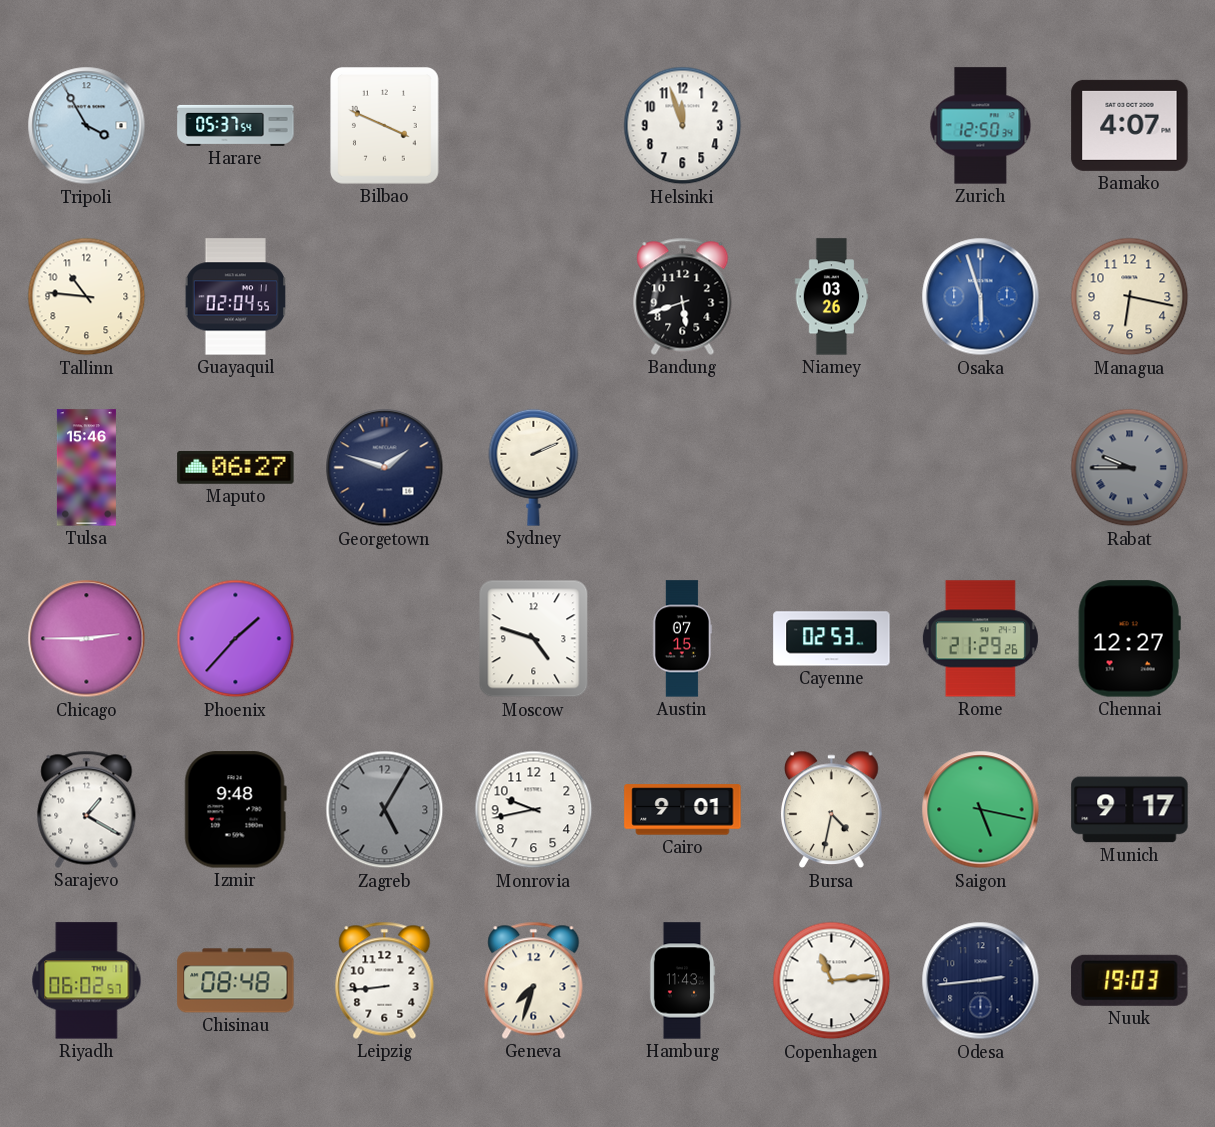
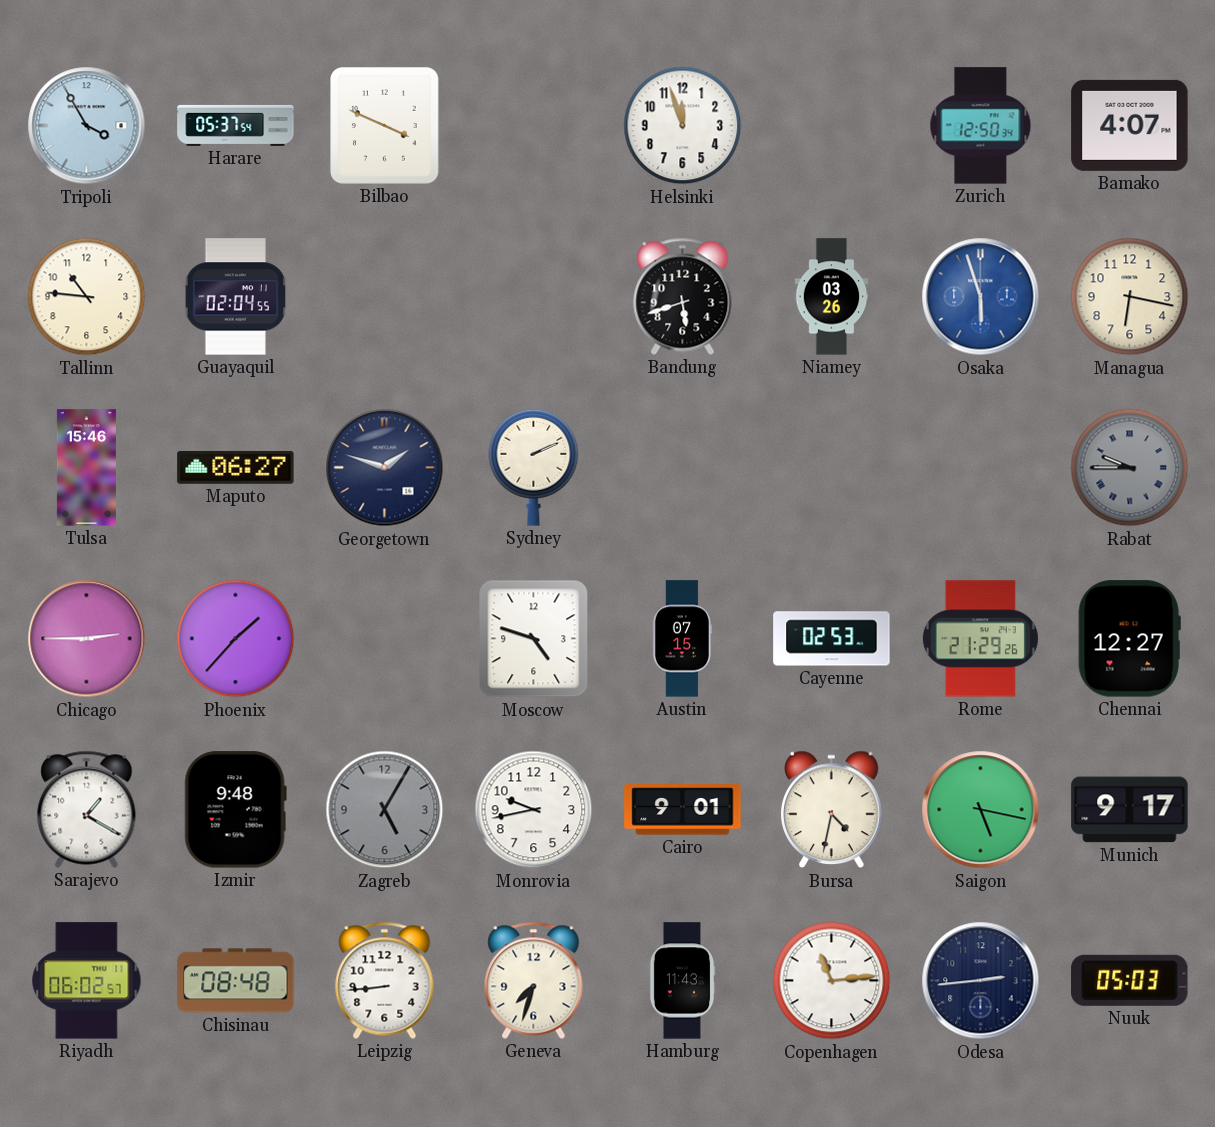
Nuuk: 19:03 -> 05:03 (1130, 980)
